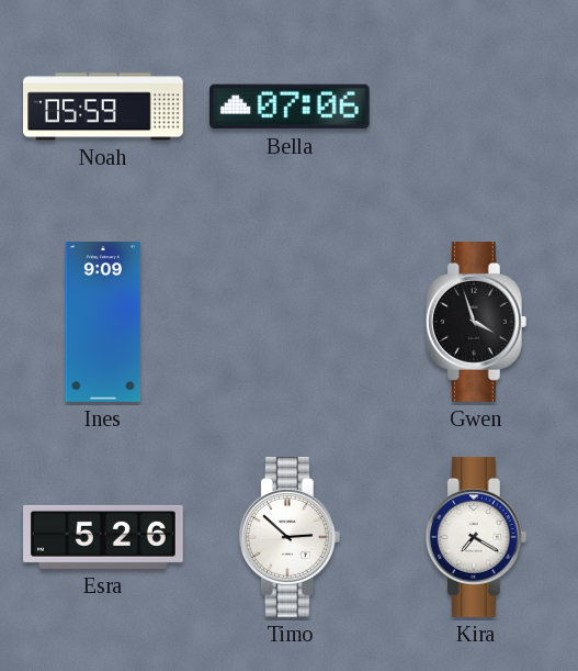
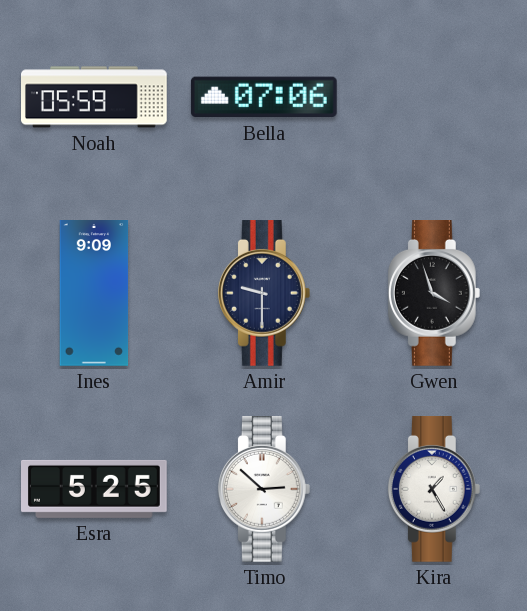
Amir: none -> 9:30 (264, 294)
Esra: 5:26 -> 5:25 (95, 489)
Kira: 7:20 -> 1:25 (434, 490)
